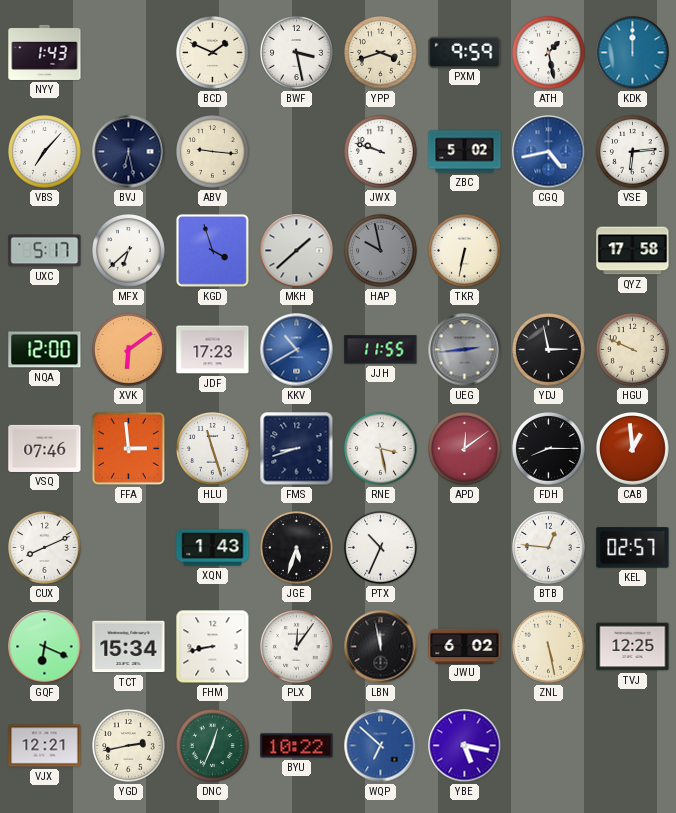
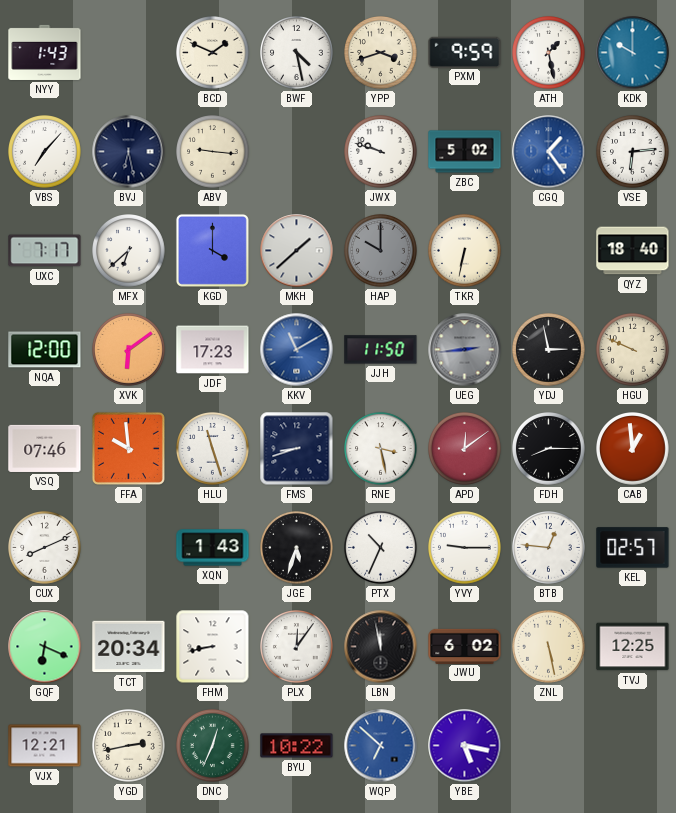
BWF: 3:28 -> 4:28 (297, 53)
KDK: 12:00 -> 10:00 (633, 53)
CGQ: 4:43 -> 1:24 (549, 152)
UXC: 5:17 -> 7:17 (45, 251)
KGD: 3:57 -> 4:00 (212, 250)
HAP: 9:58 -> 10:00 (381, 251)
QYZ: 17:58 -> 18:40 (633, 251)
KKV: 10:40 -> 11:10 (297, 350)
JJH: 11:55 -> 11:50 (381, 350)
FFA: 2:59 -> 9:59 (128, 448)
YVY: none -> 9:15 (465, 548)
TCT: 15:34 -> 20:34 (129, 647)
